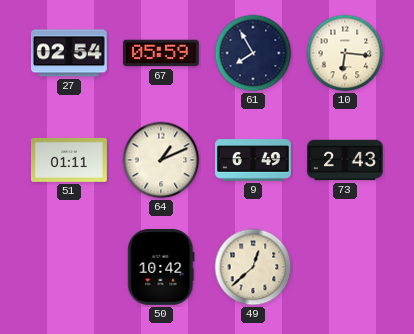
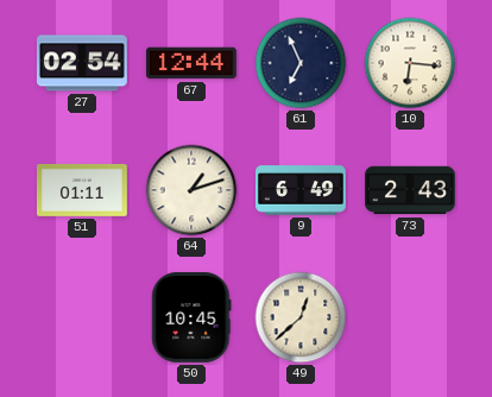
67: 05:59 -> 12:44 (191, 63)
61: 7:55 -> 6:56 (301, 63)
64: 1:11 -> 1:12 (191, 190)
50: 10:42 -> 10:45 (191, 317)
